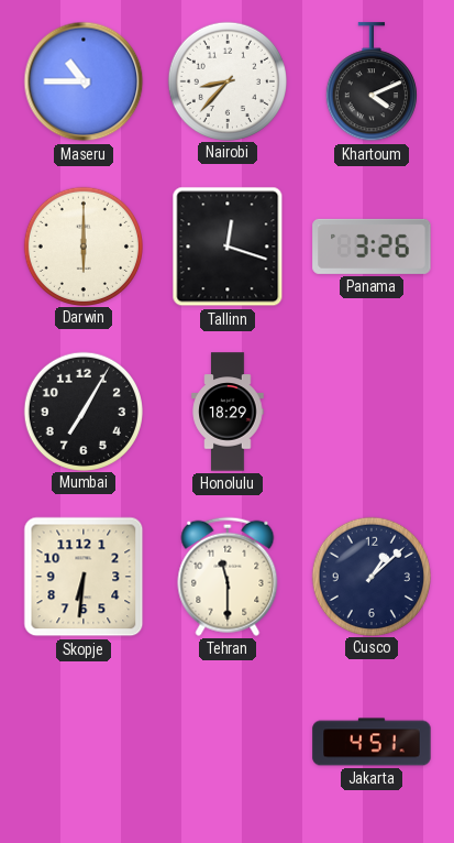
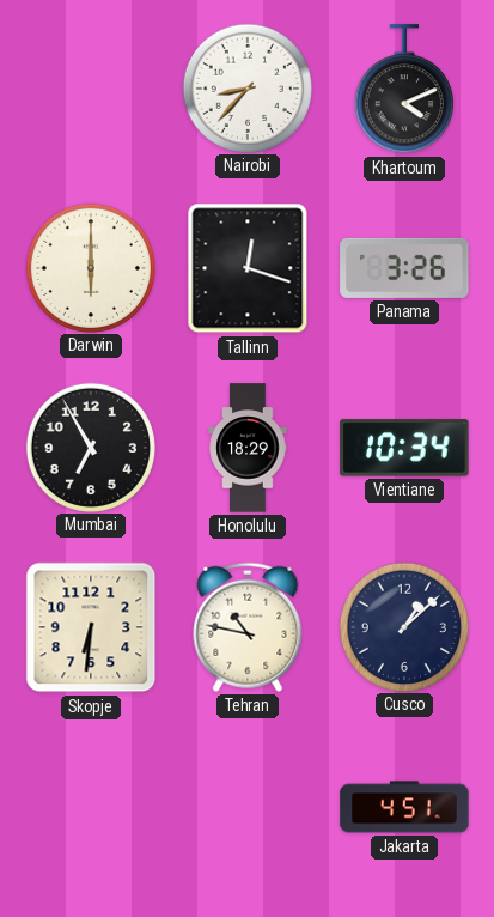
Maseru: 10:45 -> none (84, 81)
Mumbai: 7:05 -> 6:55 (90, 447)
Vientiane: none -> 10:34 (404, 448)
Tehran: 11:30 -> 10:47 (248, 627)
